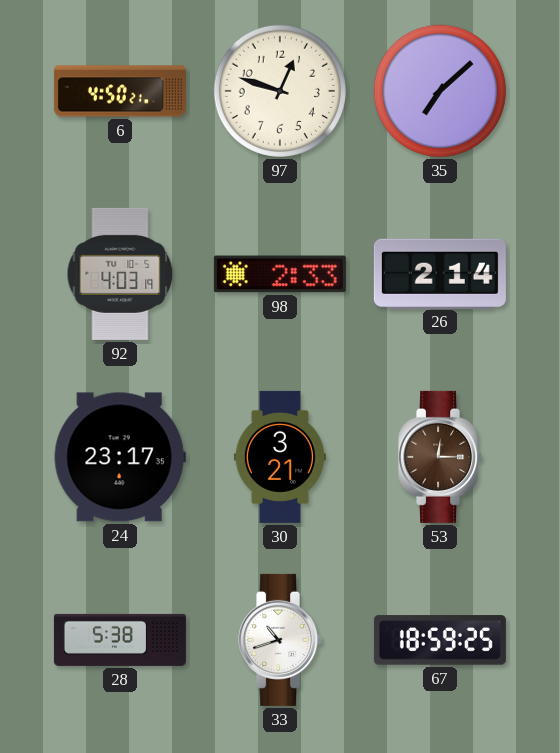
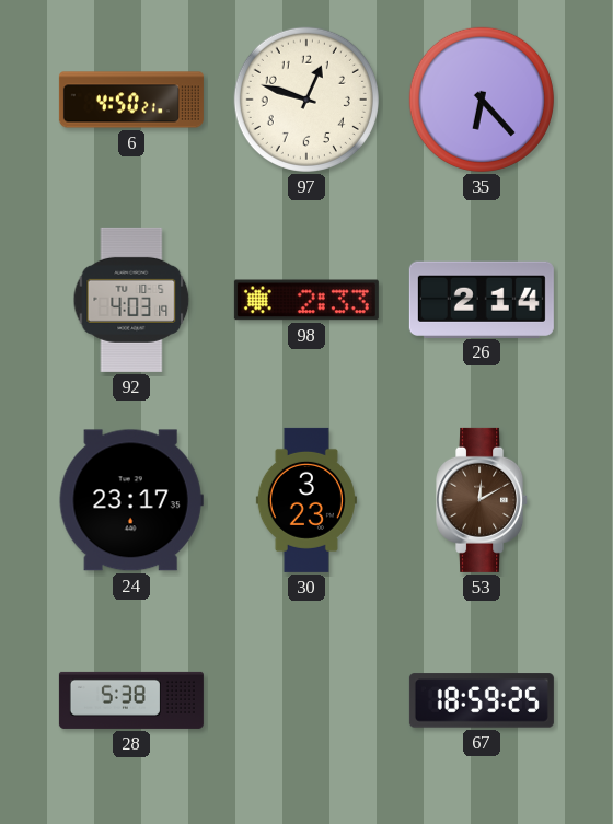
35: 7:08 -> 6:23 (482, 100)
30: 3:21 -> 3:23 (307, 500)
53: 12:15 -> 12:10 (483, 500)
33: 10:42 -> none (281, 640)
